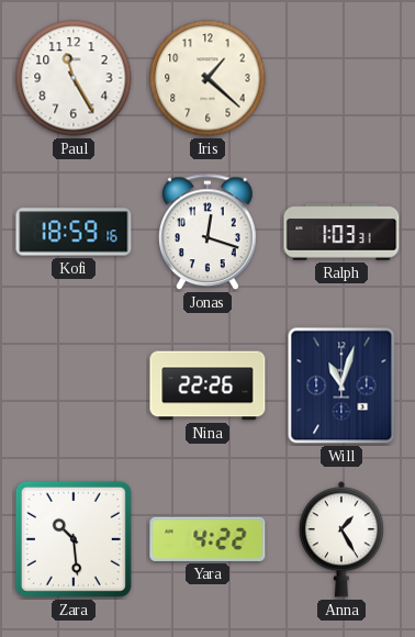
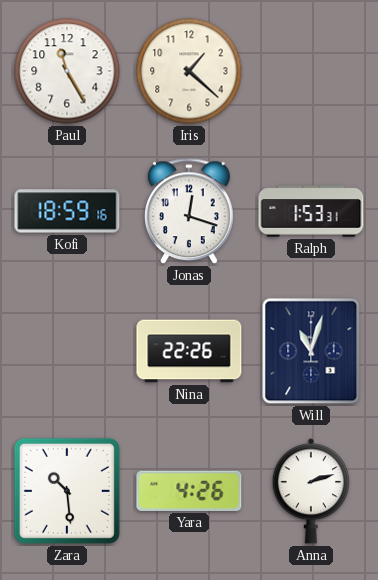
Ralph: 1:03 -> 1:53 (311, 211)
Yara: 4:22 -> 4:26 (189, 491)
Anna: 1:25 -> 2:12 (311, 491)
